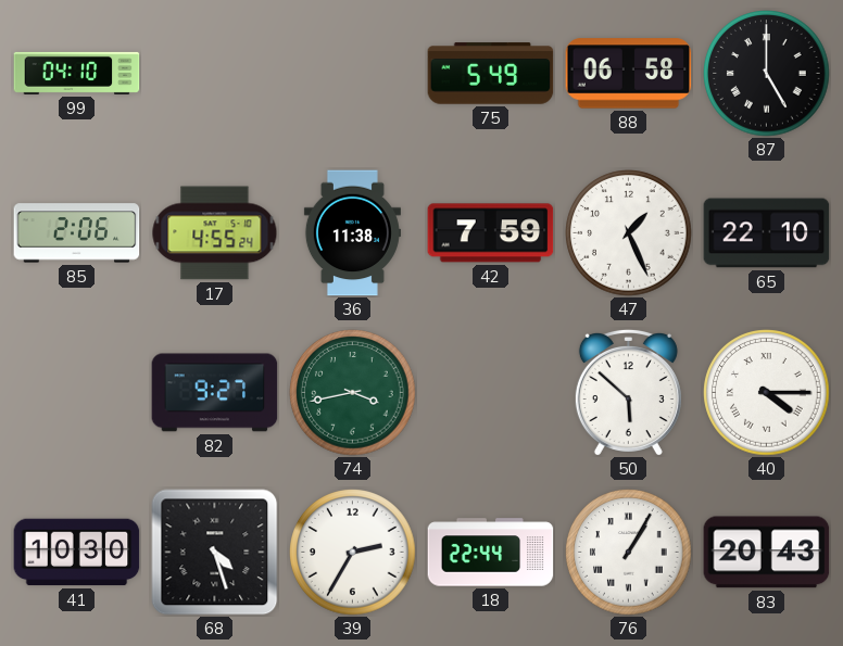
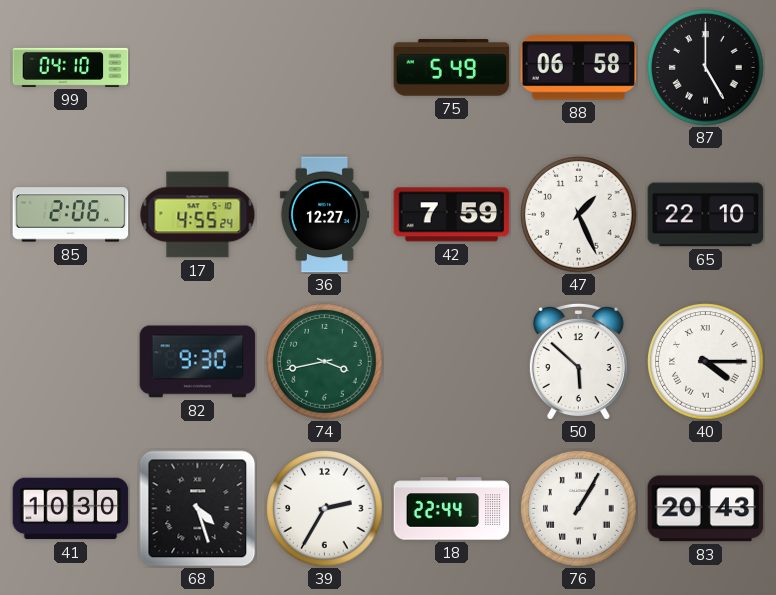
36: 11:38 -> 12:27 (324, 215)
82: 9:27 -> 9:30 (198, 362)
